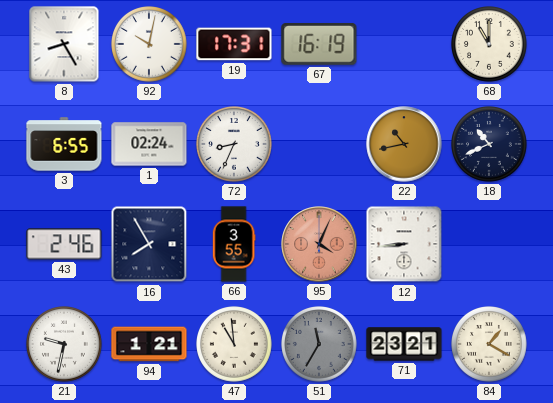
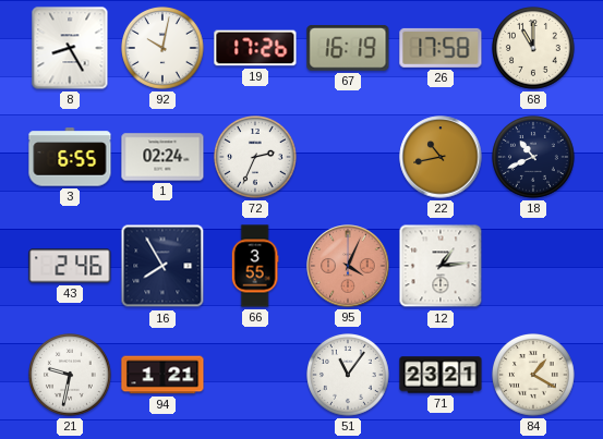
19: 17:31 -> 17:26 (255, 48)
26: none -> 17:58 (441, 48)
72: 8:34 -> 2:34 (256, 158)
12: 8:44 -> 1:14 (441, 266)
47: 10:59 -> none (235, 345)
51: 11:35 -> 11:06 (349, 376)
51 dial: grey -> white (349, 376)
